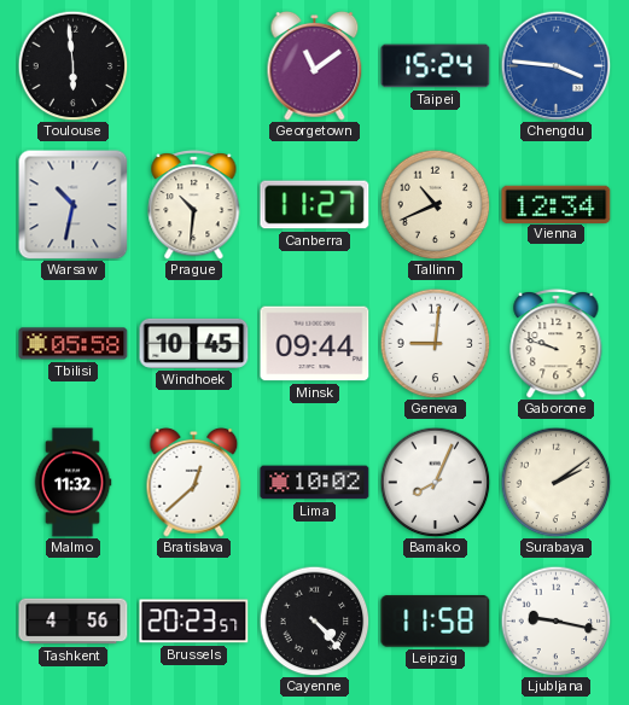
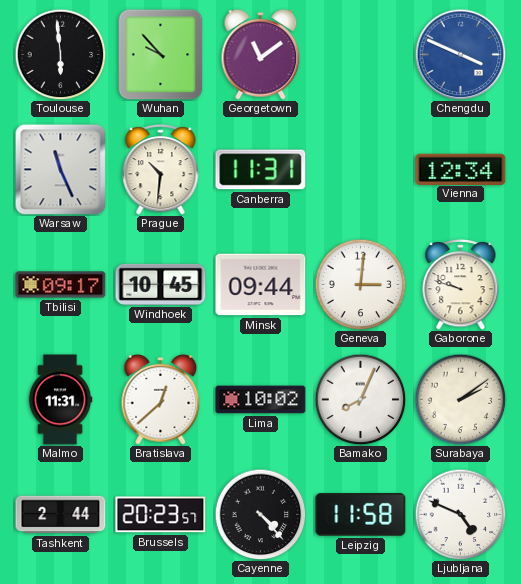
Wuhan: none -> 9:53 (161, 54)
Taipei: 15:24 -> none (436, 66)
Chengdu: 3:46 -> 3:49 (460, 54)
Warsaw: 10:32 -> 11:26 (60, 169)
Canberra: 11:27 -> 11:31 (261, 170)
Tallinn: 10:41 -> none (435, 204)
Tbilisi: 05:58 -> 09:17 (61, 285)
Geneva: 9:01 -> 3:01 (360, 284)
Malmo: 11:32 -> 11:31 (60, 400)
Tashkent: 4:56 -> 2:44 (61, 515)
Ljubljana: 9:17 -> 4:49 (460, 514)
